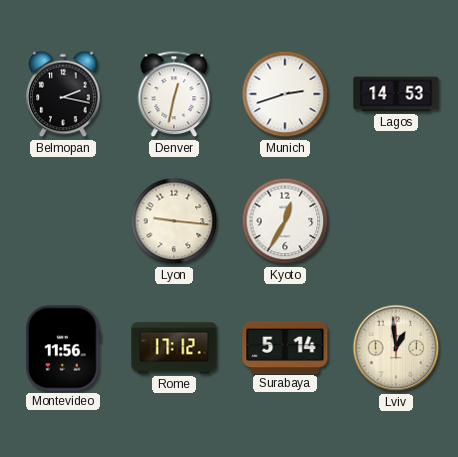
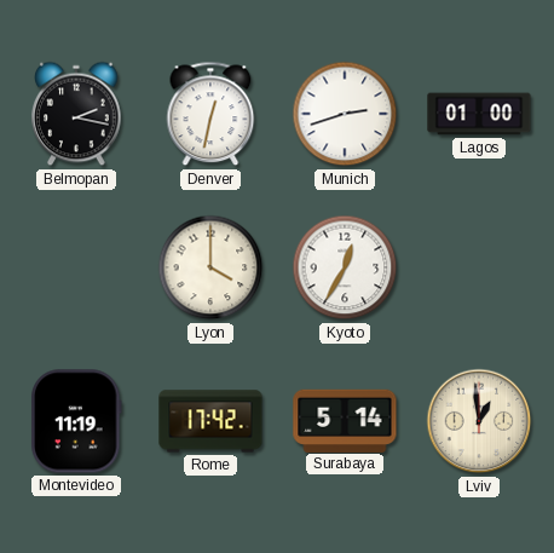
Lagos: 14:53 -> 01:00 (479, 114)
Lyon: 9:16 -> 4:00 (210, 267)
Montevideo: 11:56 -> 11:19 (77, 421)
Rome: 17:12 -> 17:42 (210, 421)
